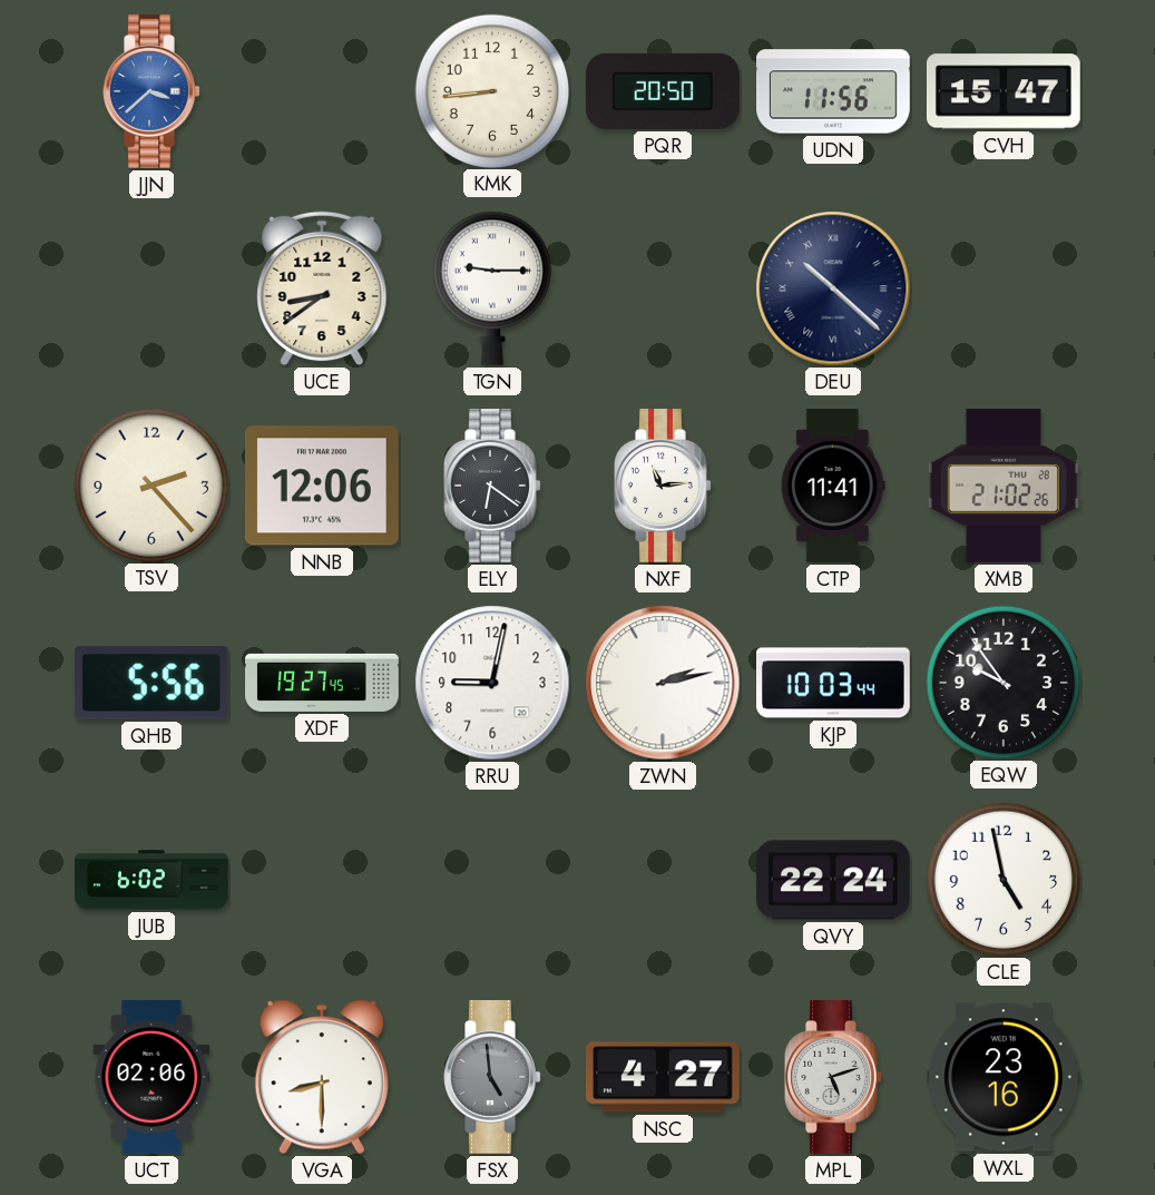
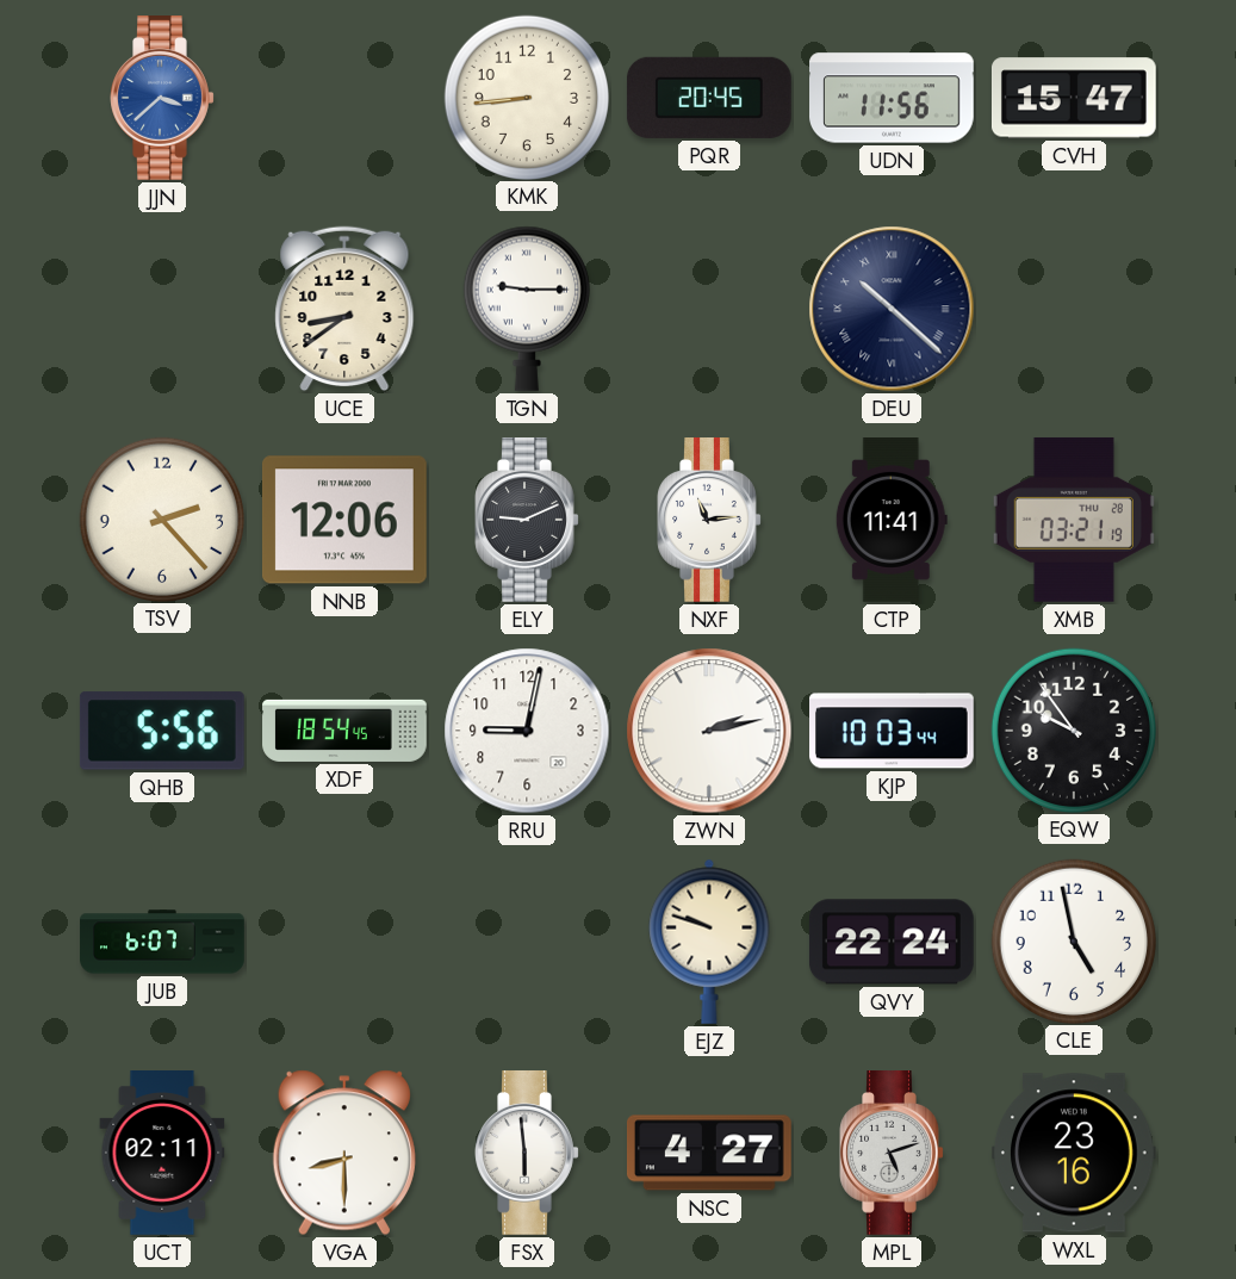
PQR: 20:50 -> 20:45 (709, 98)
ELY: 6:21 -> 9:11 (527, 521)
XMB: 21:02 -> 03:21 (1074, 520)
XDF: 19:27 -> 18:54 (344, 731)
JUB: 6:02 -> 6:07 (162, 942)
EJZ: none -> 9:48 (709, 942)
UCT: 02:06 -> 02:11 (162, 1154)
FSX: 4:59 -> 5:59 (527, 1154)
FSX dial: grey -> white (527, 1154)
